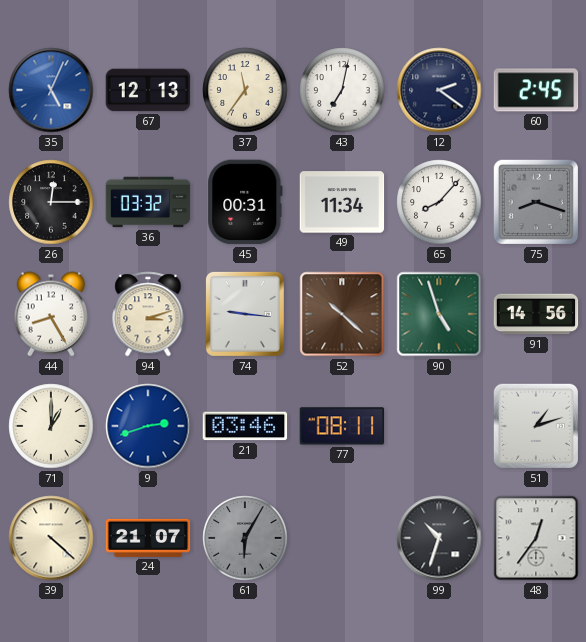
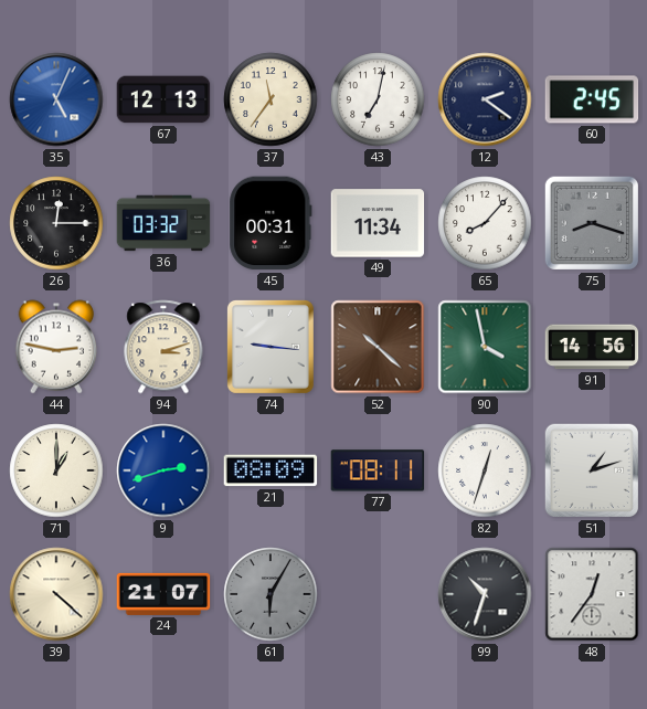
44: 8:25 -> 2:47 (56, 347)
90: 4:57 -> 3:58 (485, 347)
21: 03:46 -> 08:09 (271, 470)
82: none -> 12:33 (485, 470)
